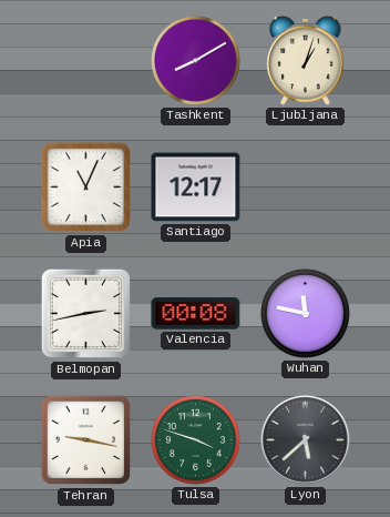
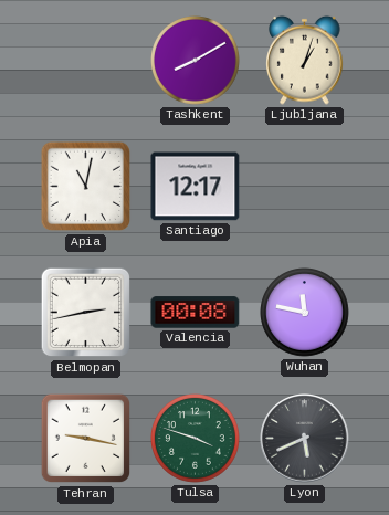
Apia: 11:04 -> 11:02 (86, 187)
Lyon: 5:38 -> 5:41 (305, 439)
